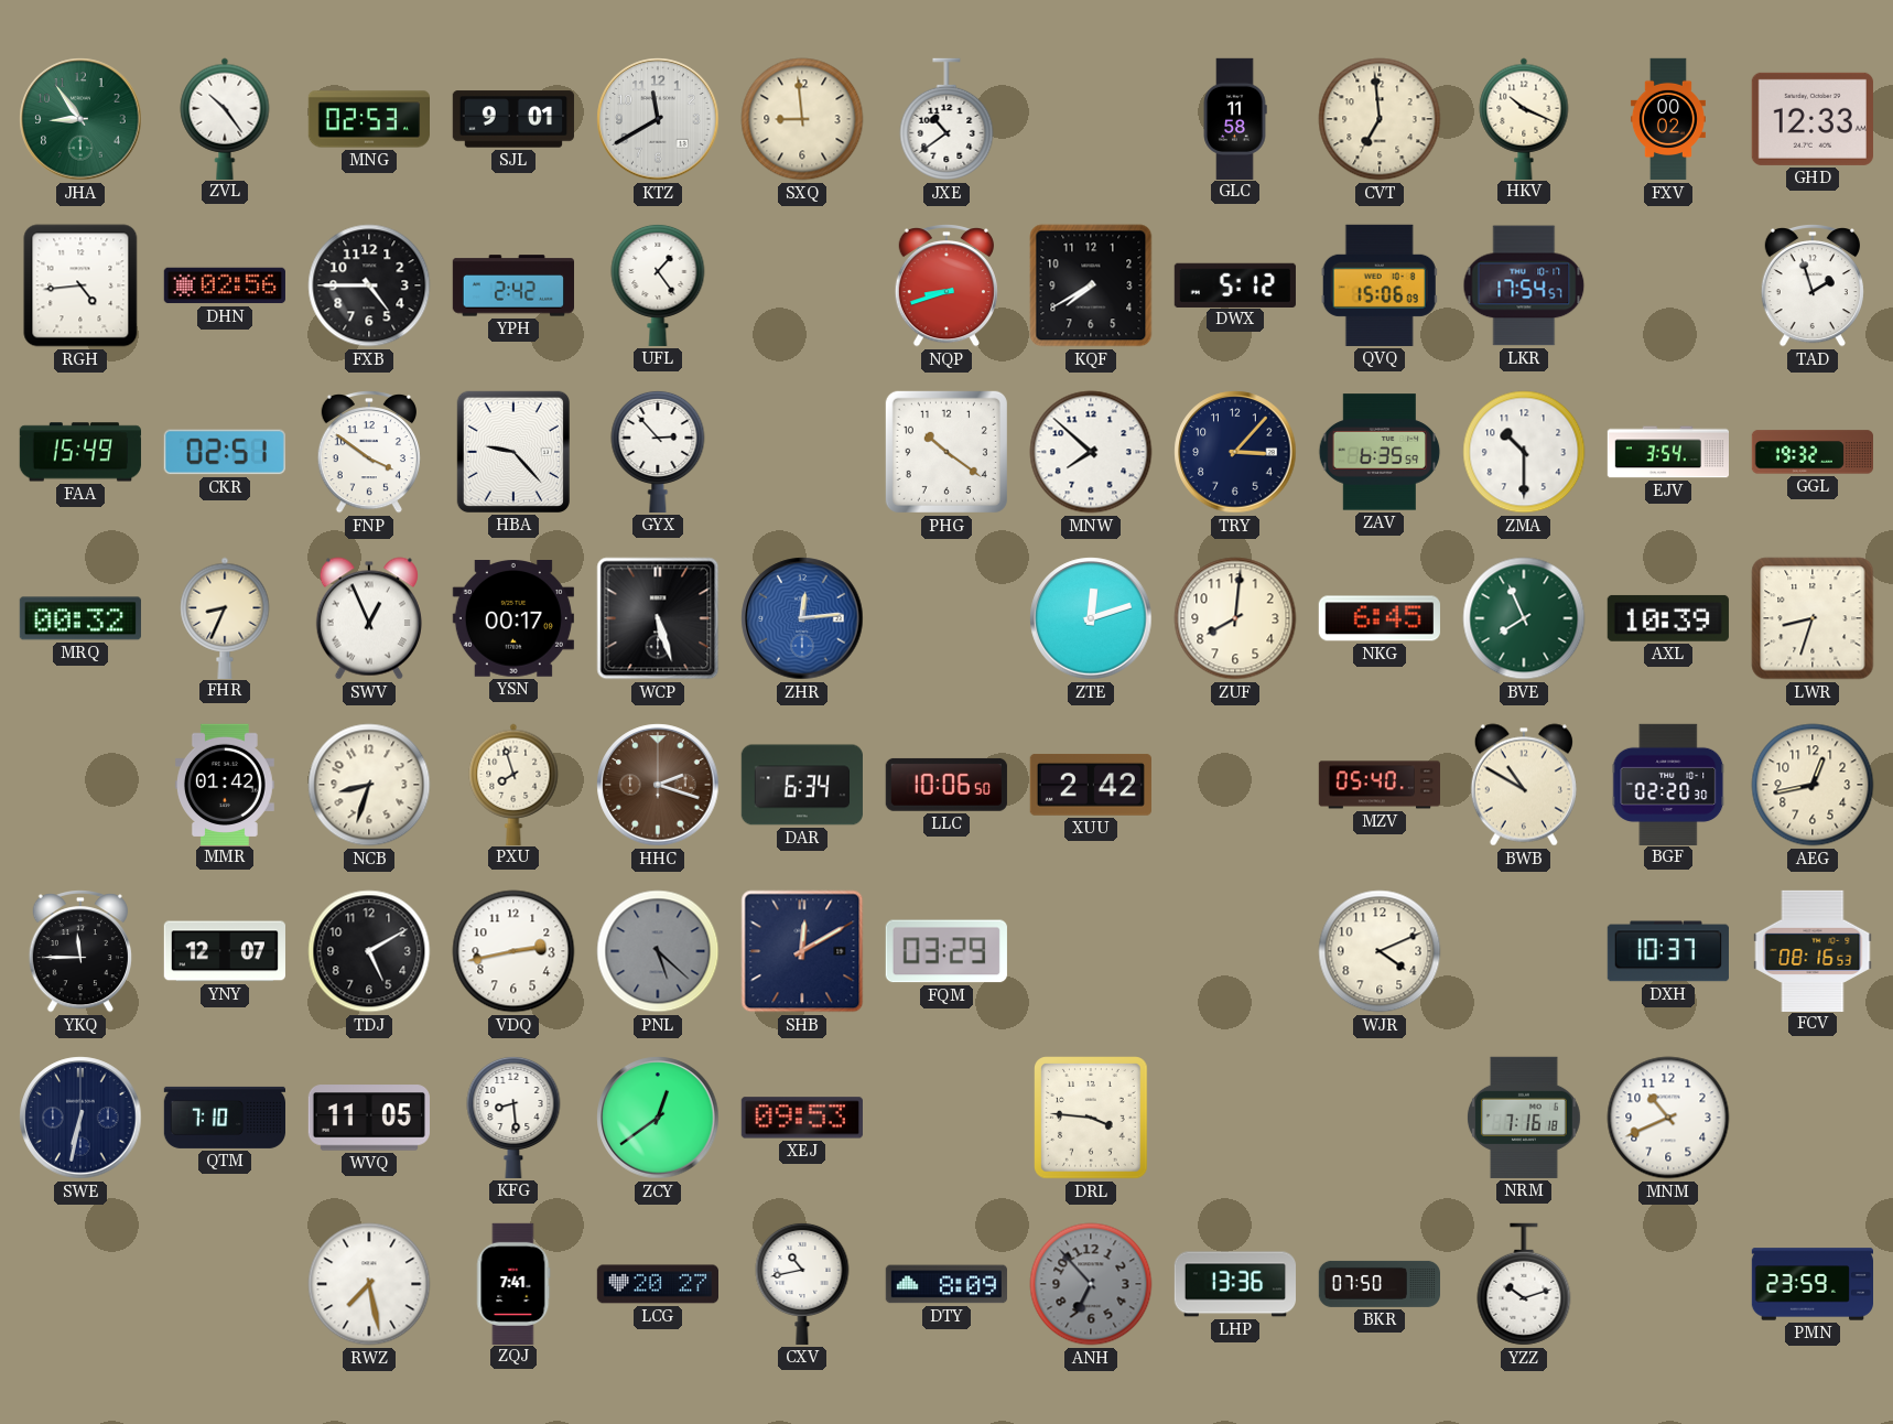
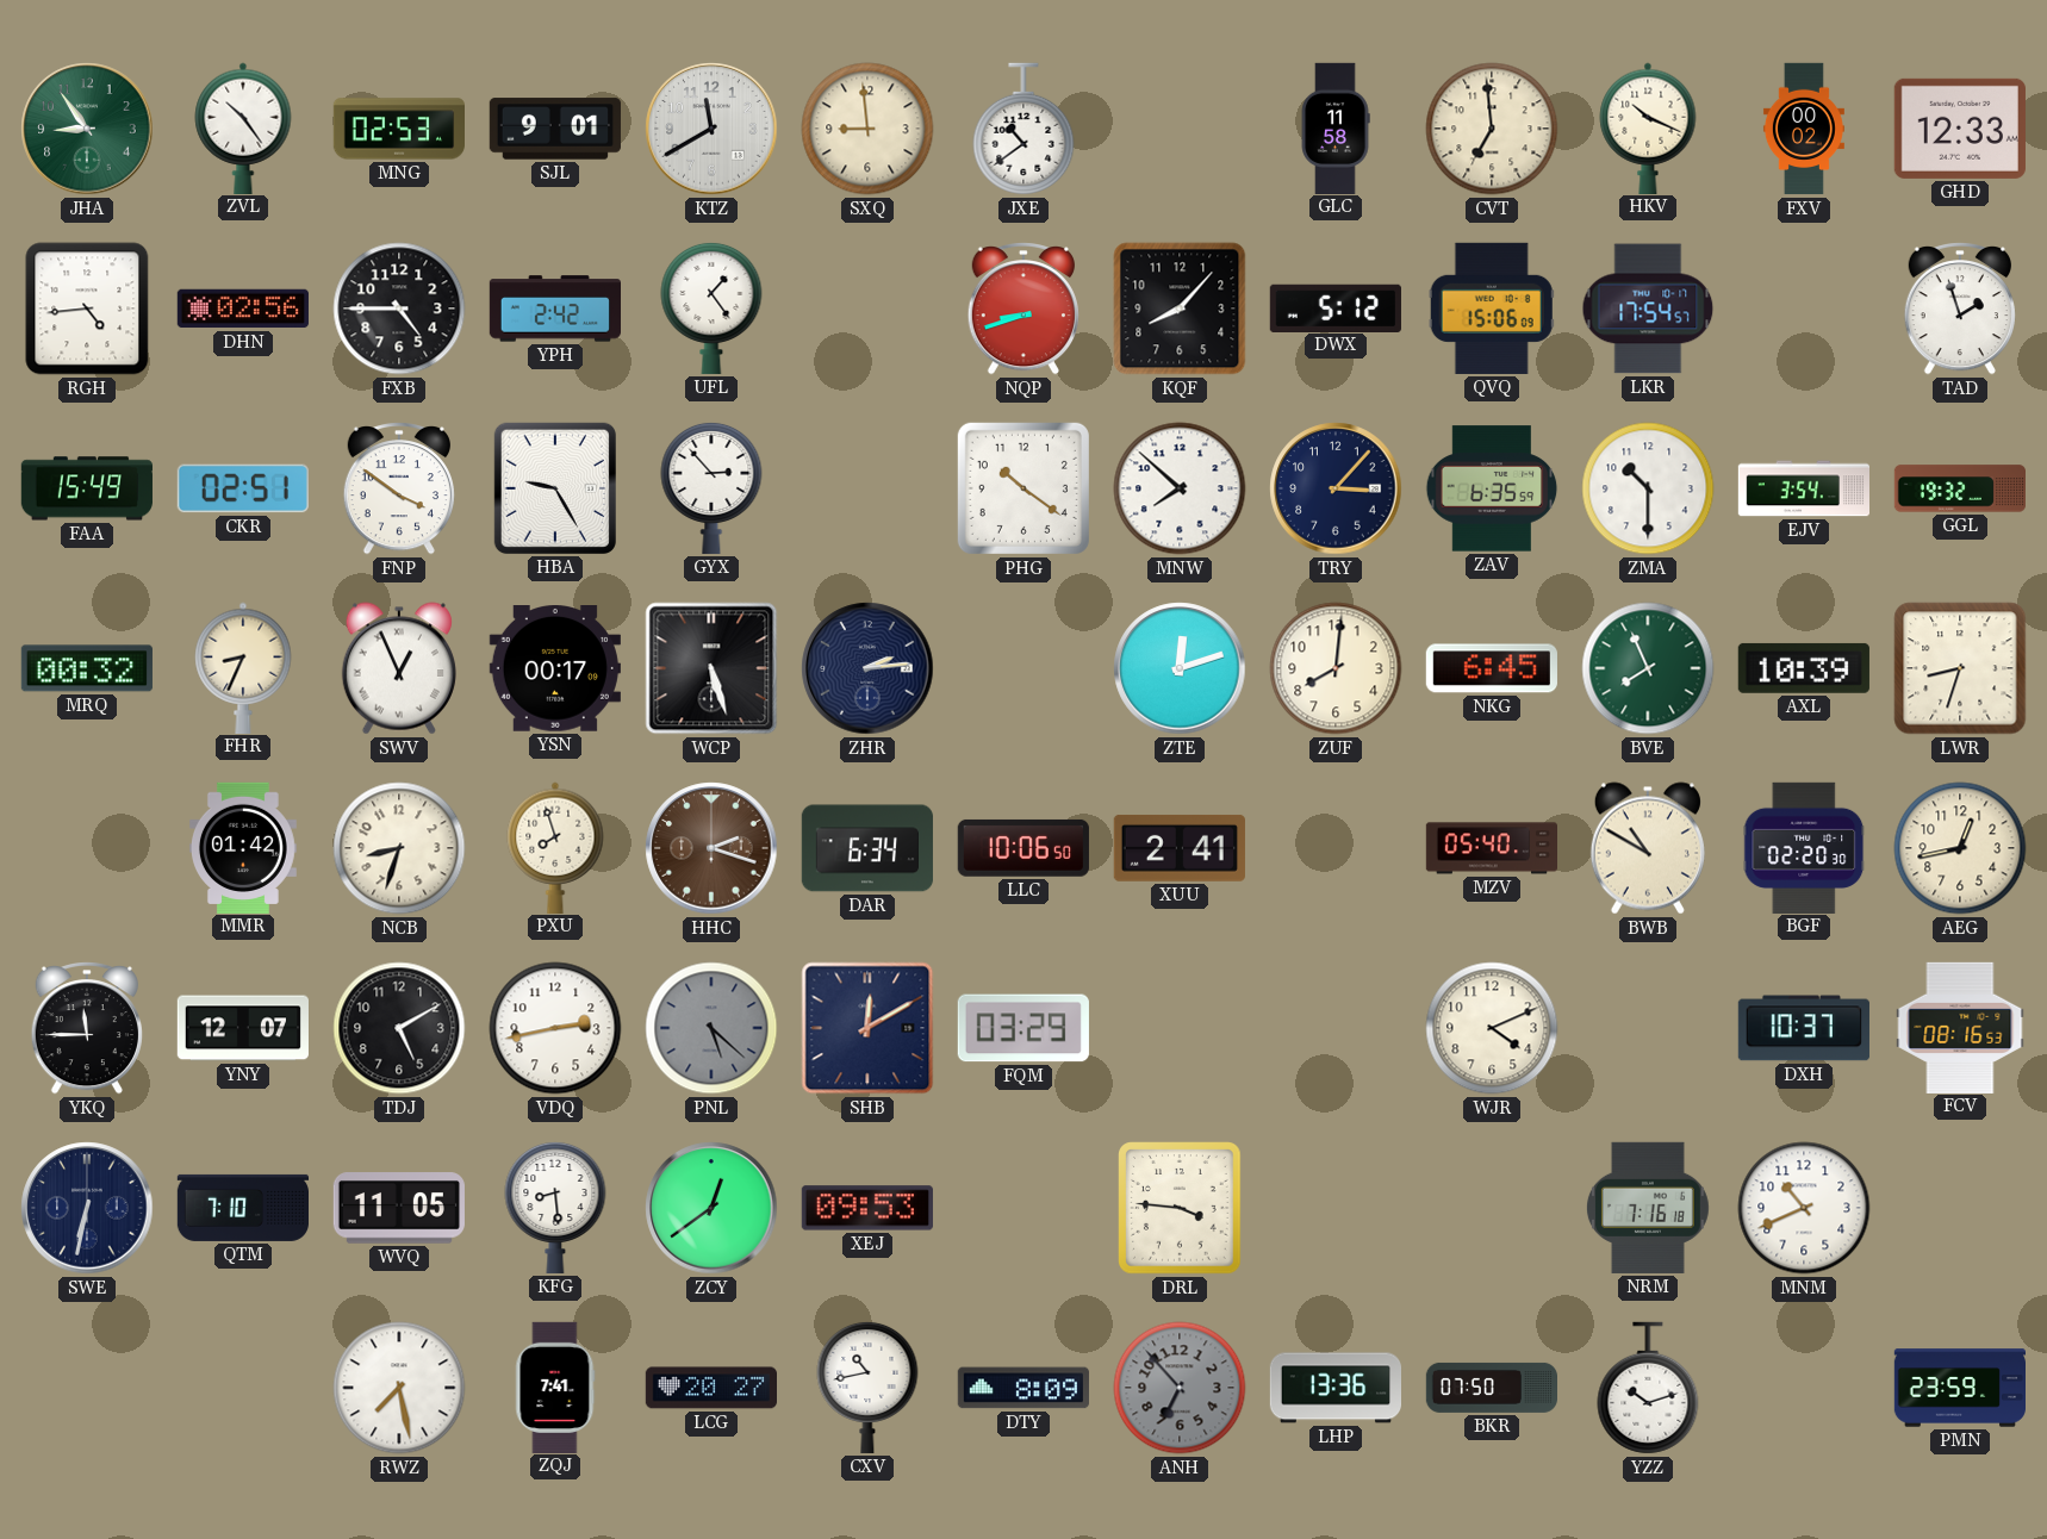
KQF: 7:40 -> 8:07 (1180, 309)
HBA: 9:23 -> 9:25 (555, 488)
ZHR: 12:14 -> 2:14 (867, 668)
ZHR dial: blue -> navy (867, 668)
XUU: 2:42 -> 2:41 (1180, 848)
